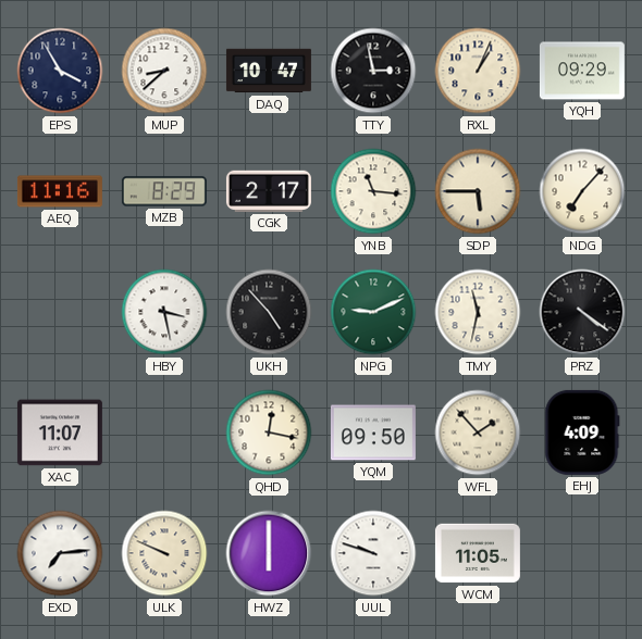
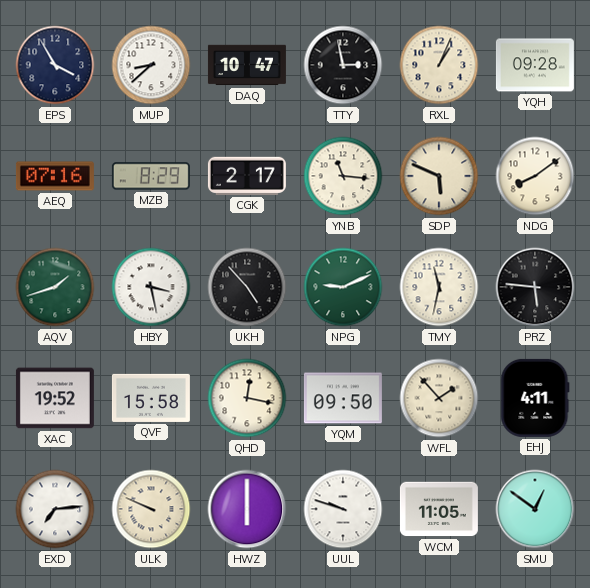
YQH: 09:29 -> 09:28 (535, 65)
AEQ: 11:16 -> 07:16 (55, 176)
SDP: 5:45 -> 5:49 (439, 176)
NDG: 7:07 -> 8:09 (535, 176)
AQV: none -> 1:42 (55, 287)
PRZ: 4:21 -> 5:46 (535, 287)
XAC: 11:07 -> 19:52 (55, 398)
QVF: none -> 15:58 (151, 398)
EHJ: 4:09 -> 4:11 (535, 398)
SMU: none -> 12:51 (535, 509)
